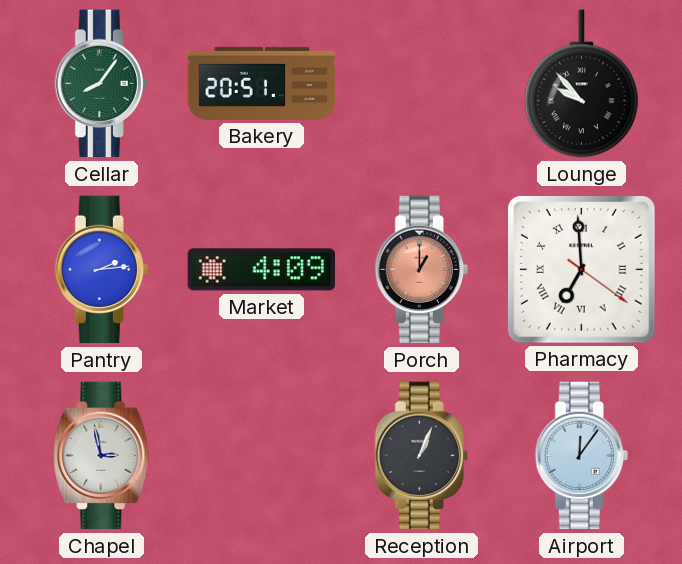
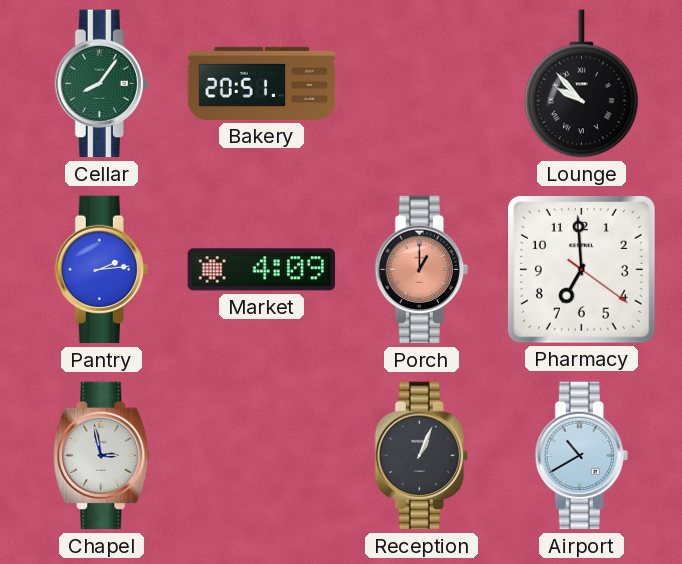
Pharmacy numerals: Roman -> Arabic (582, 270)
Airport: 12:06 -> 10:40 (581, 456)
